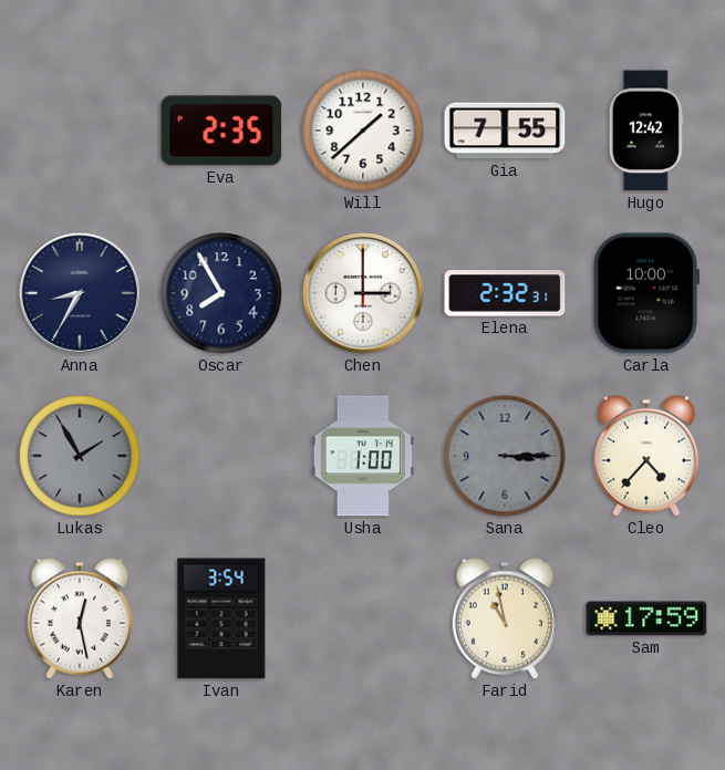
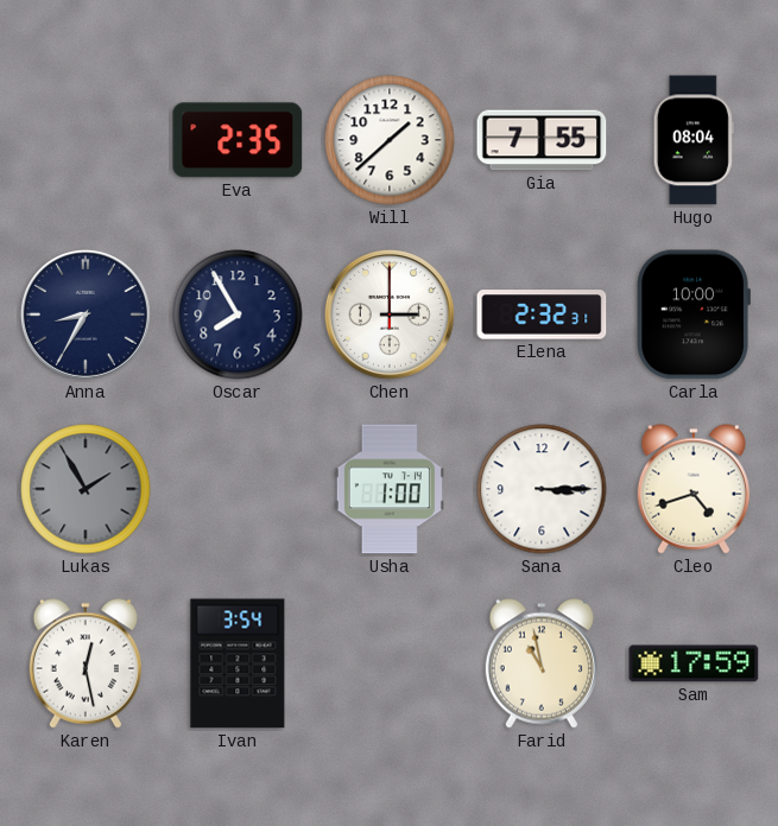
Hugo: 12:42 -> 08:04 (694, 140)
Sana dial: grey -> white (542, 489)
Cleo: 4:37 -> 4:42 (694, 489)
